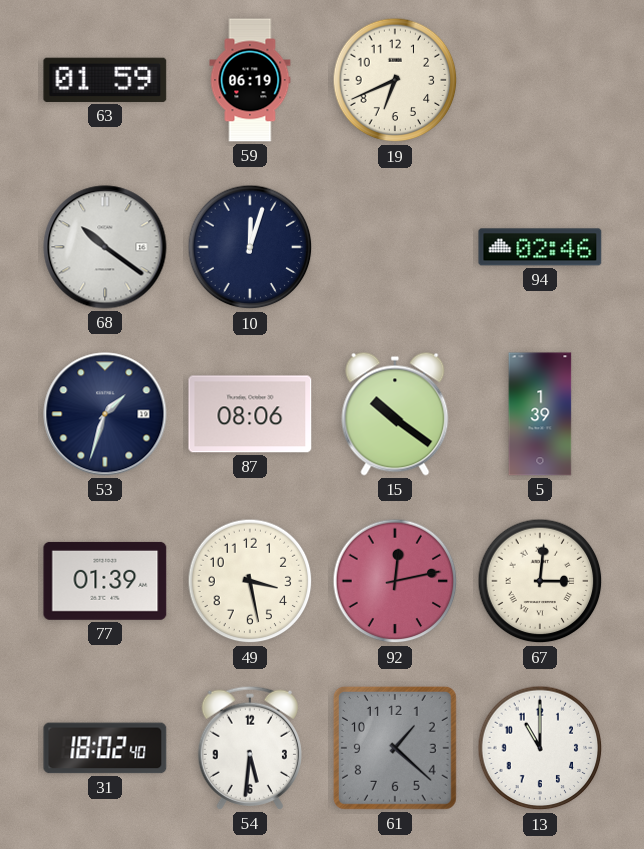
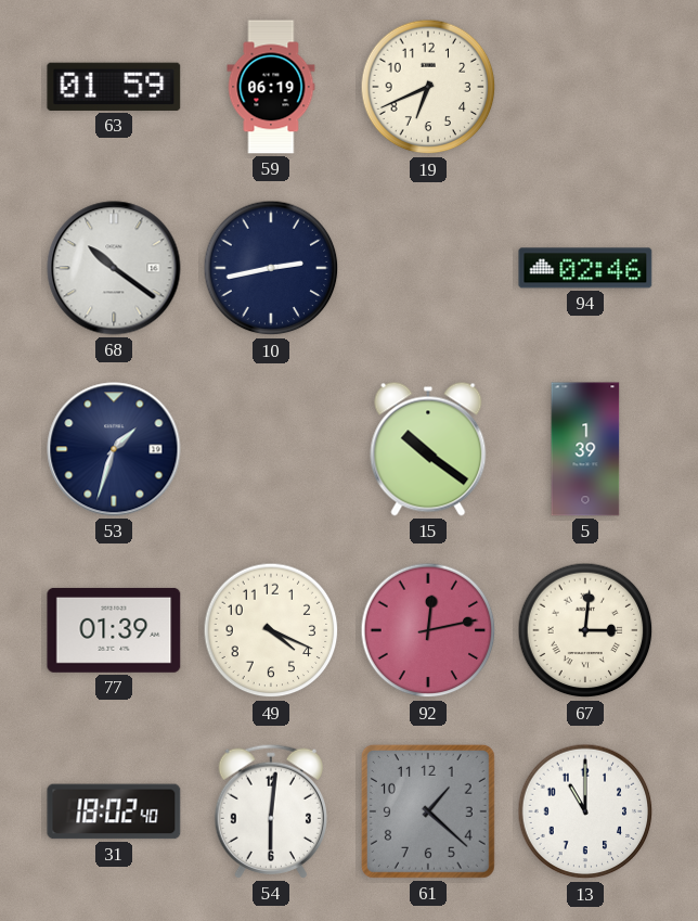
10: 12:03 -> 2:43 (271, 268)
87: 08:06 -> none (250, 414)
49: 3:28 -> 4:19 (271, 630)
54: 5:31 -> 6:01 (271, 811)
